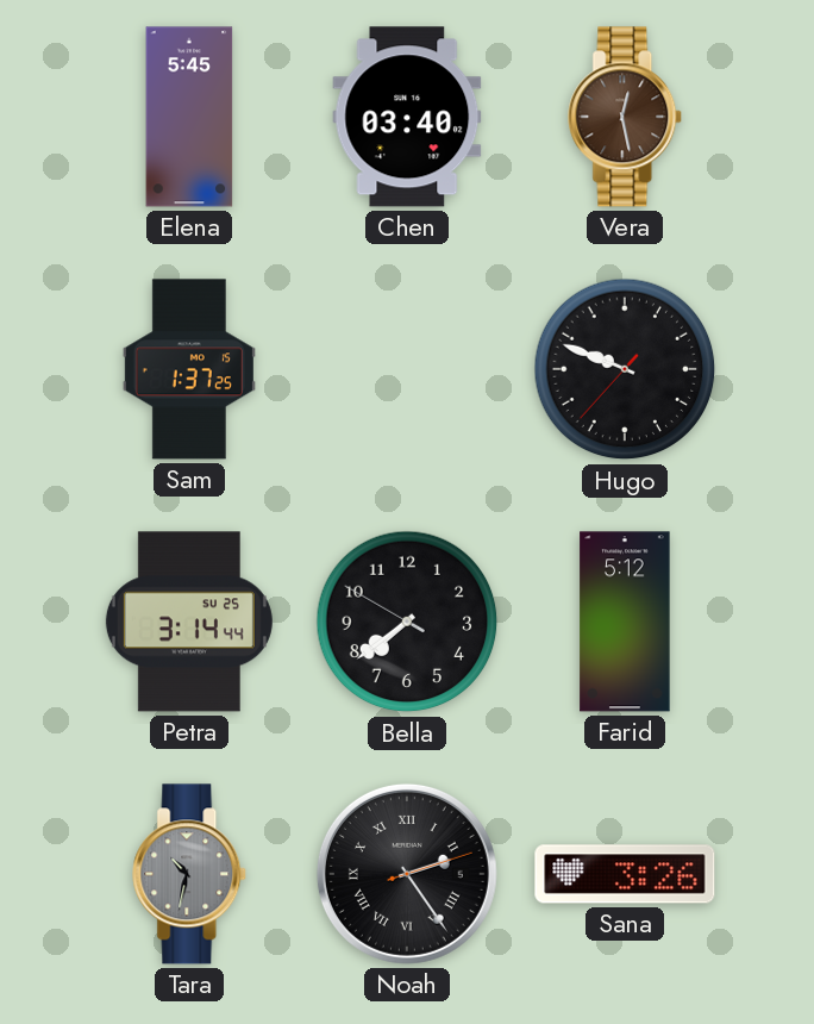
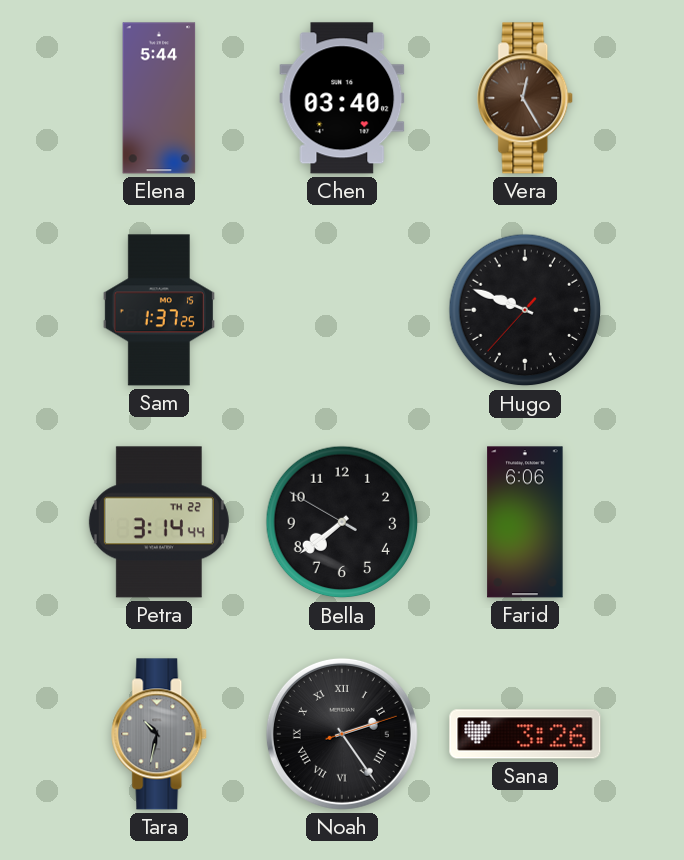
Elena: 5:45 -> 5:44 (159, 98)
Vera: 12:28 -> 12:25 (526, 98)
Petra date: SU 25 -> TH 22 (159, 522)
Farid: 5:12 -> 6:06 (525, 522)
